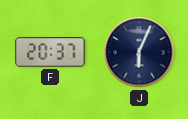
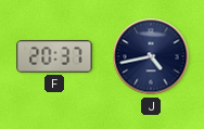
J: 6:04 -> 4:43 (151, 56)
